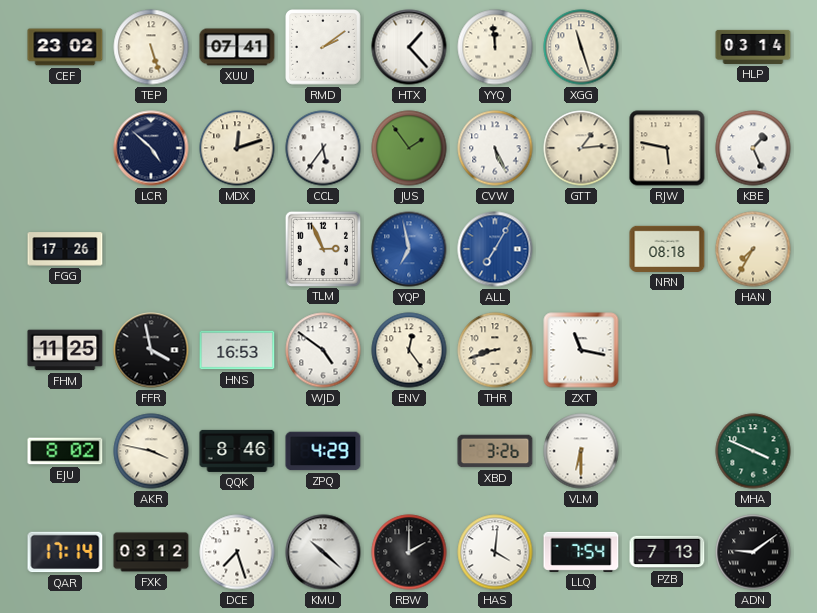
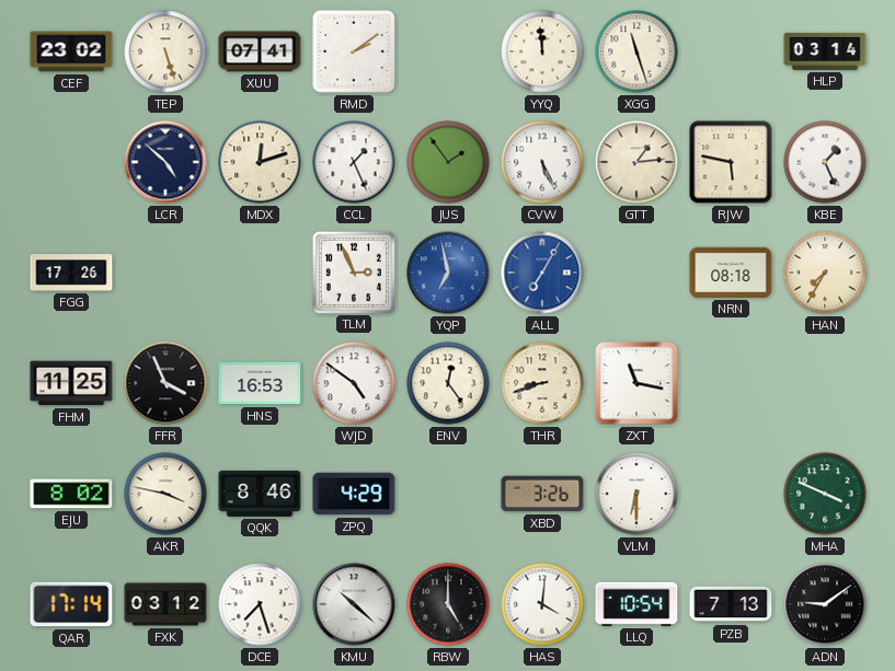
HTX: 1:23 -> none (409, 47)
CCL: 5:36 -> 1:26 (354, 162)
FFR: 3:58 -> 3:56 (165, 383)
RBW: 2:00 -> 5:00 (448, 604)
LLQ: 7:54 -> 10:54 (636, 604)
